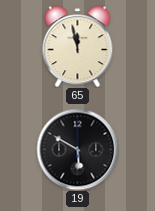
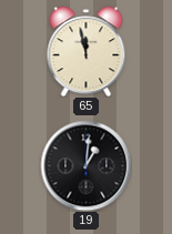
19: 5:50 -> 1:01 (85, 165)
